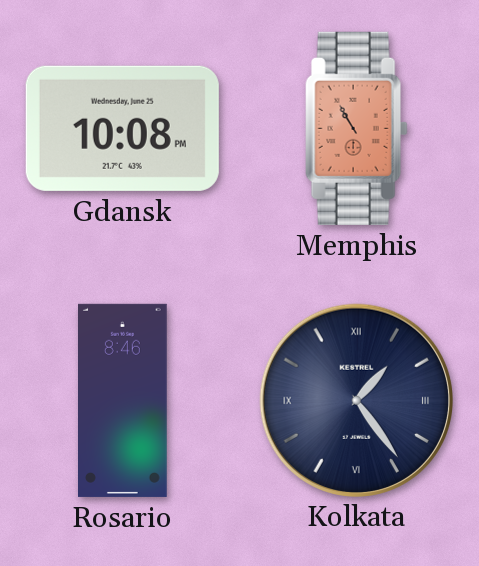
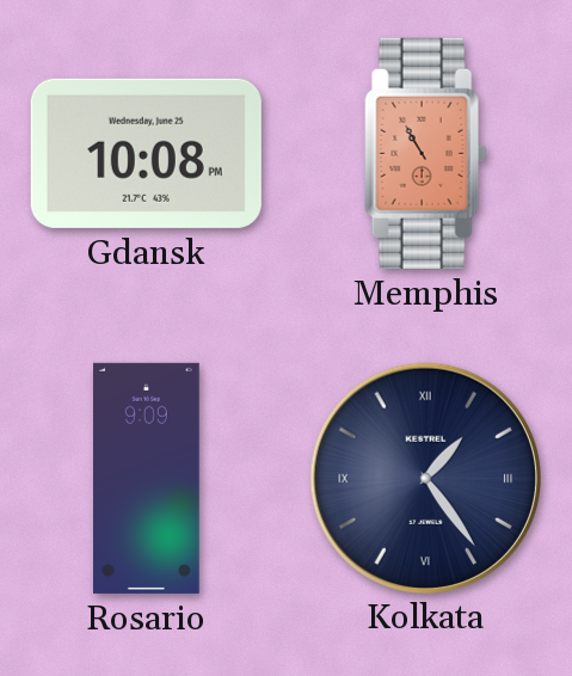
Rosario: 8:46 -> 9:09 (147, 478)
